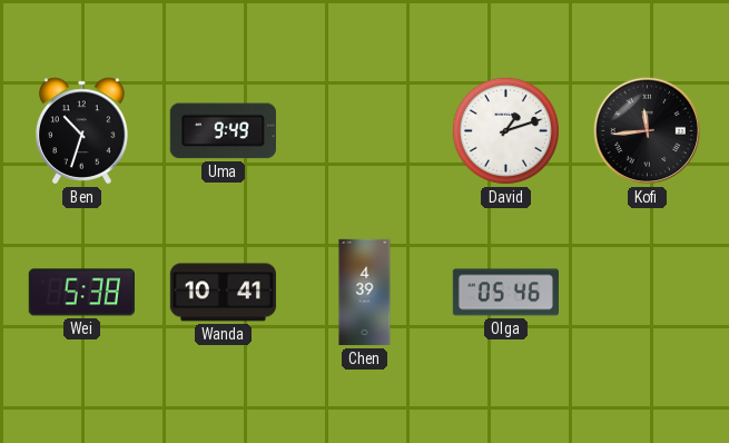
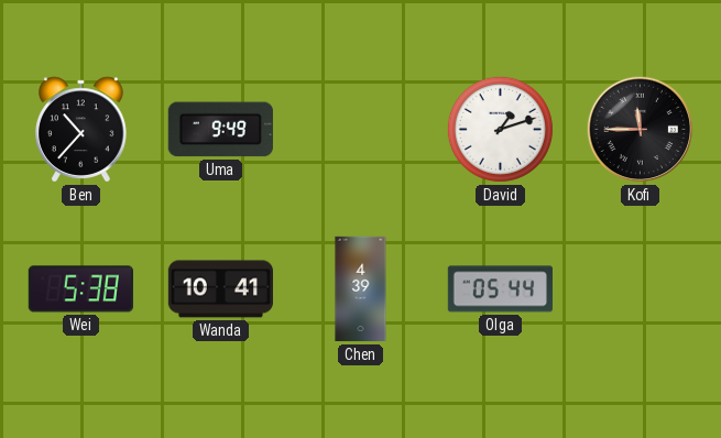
Ben: 10:33 -> 10:37 (81, 130)
Kofi: 11:44 -> 11:45 (641, 130)
Olga: 05:46 -> 05:44 (500, 289)
